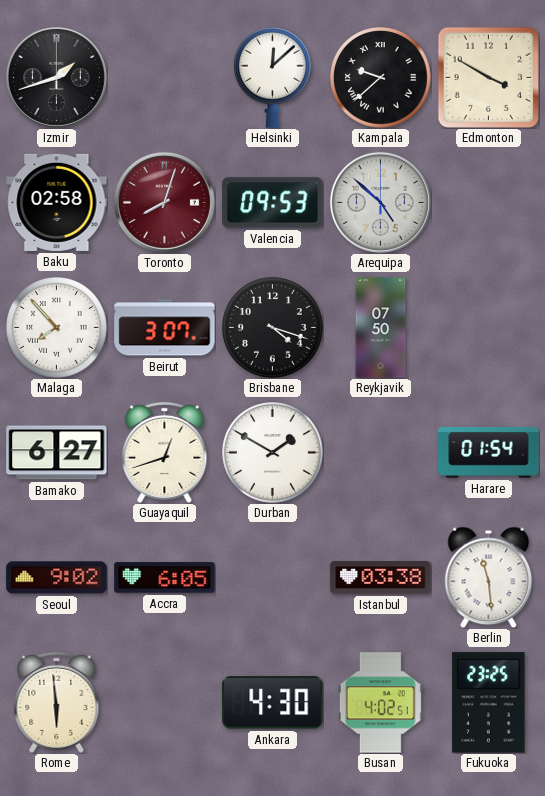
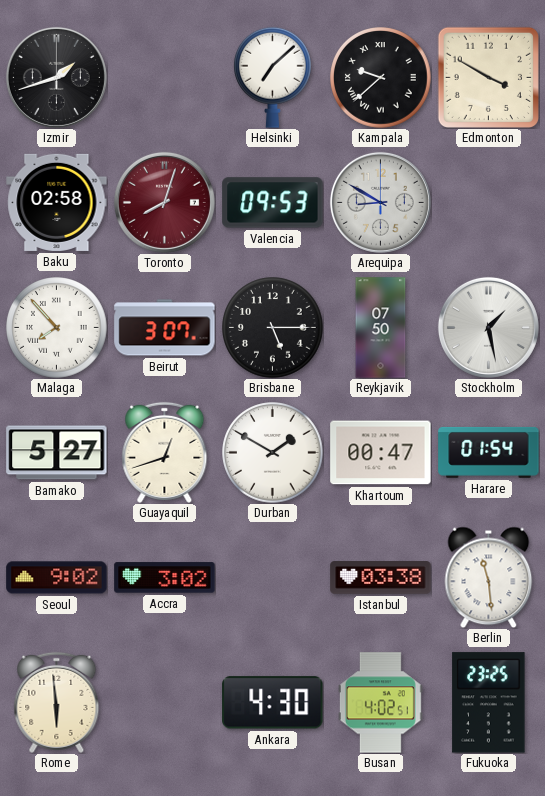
Helsinki: 12:08 -> 7:08 (273, 77)
Arequipa: 4:52 -> 8:50 (380, 202)
Brisbane: 4:18 -> 5:15 (273, 328)
Stockholm: none -> 1:28 (488, 327)
Bamako: 6:27 -> 5:27 (57, 453)
Khartoum: none -> 00:47 (381, 453)
Accra: 6:05 -> 3:02 (165, 578)
